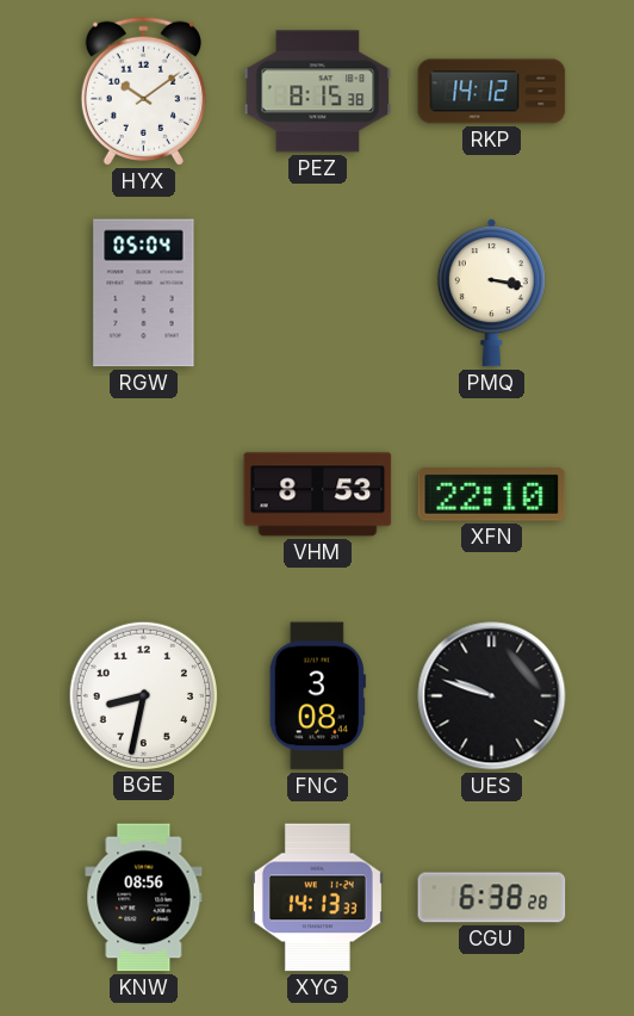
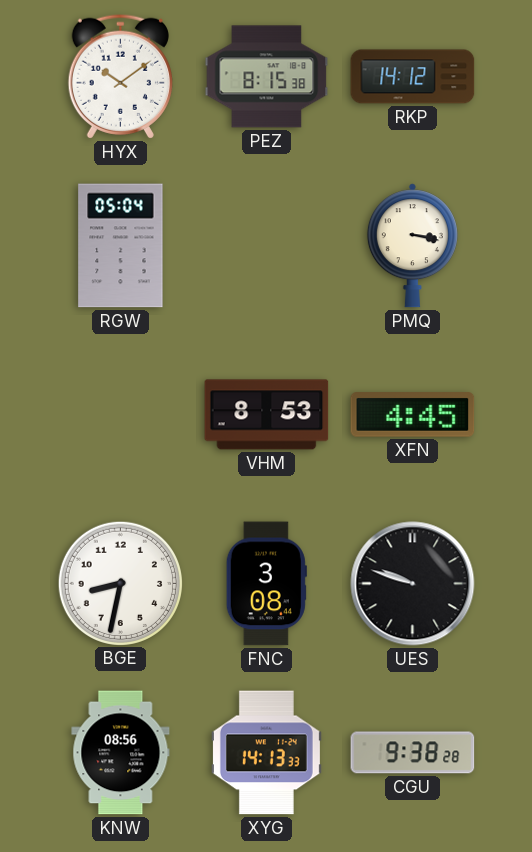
XFN: 22:10 -> 4:45 (413, 415)
CGU: 6:38 -> 9:38 (413, 753)
